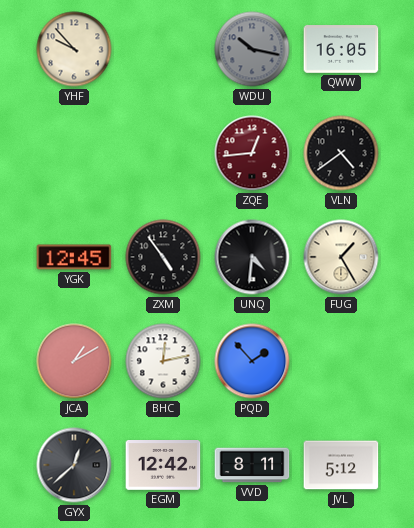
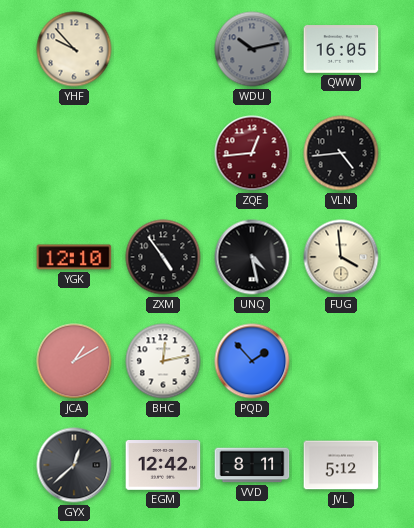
WDU: 10:17 -> 10:13 (252, 49)
VLN: 4:39 -> 4:44 (341, 153)
YGK: 12:45 -> 12:10 (74, 257)
UNQ: 4:31 -> 4:28 (252, 257)
FUG: 1:25 -> 3:59 (341, 257)
